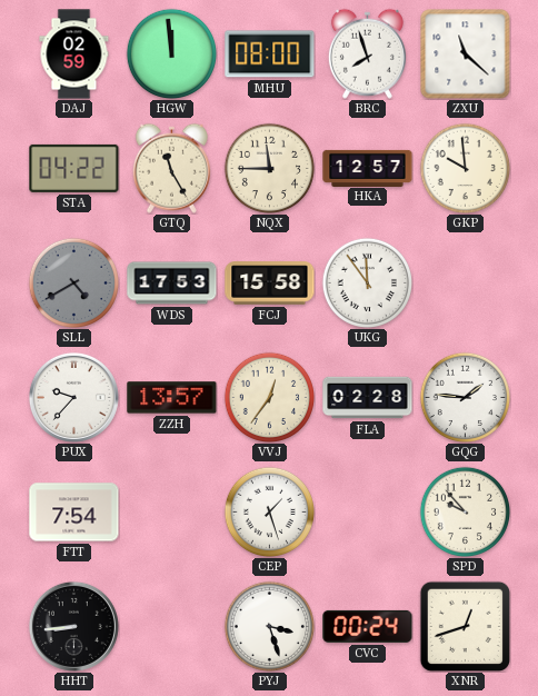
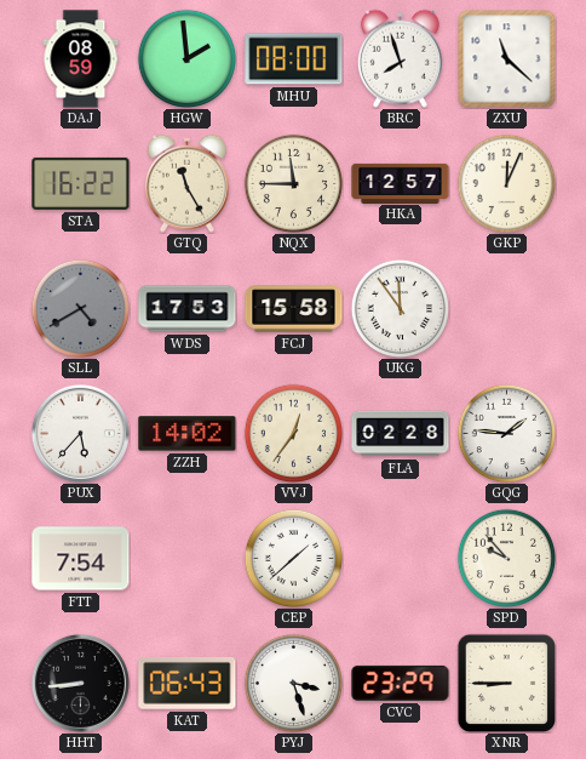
DAJ: 02:59 -> 08:59 (81, 59)
HGW: 11:59 -> 1:59 (186, 58)
STA: 04:22 -> 16:22 (81, 183)
GKP: 9:59 -> 12:04 (506, 183)
PUX: 9:37 -> 5:37 (80, 433)
ZZH: 13:57 -> 14:02 (188, 434)
CEP: 1:27 -> 1:38 (293, 558)
KAT: none -> 06:43 (188, 683)
CVC: 00:24 -> 23:29 (401, 683)
XNR: 12:42 -> 8:45 (506, 683)
